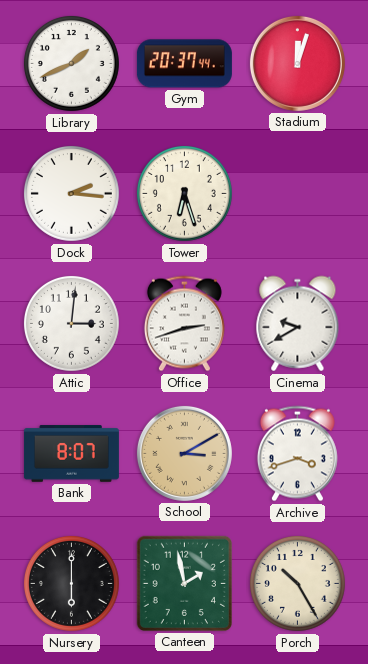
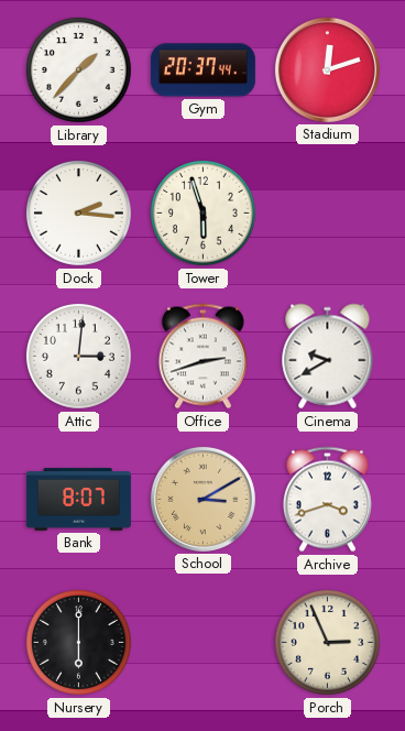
Library: 1:41 -> 1:37 (78, 69)
Stadium: 12:03 -> 12:12 (327, 69)
Tower: 6:27 -> 5:57 (202, 212)
Canteen: 1:58 -> none (184, 583)
Porch: 10:25 -> 2:56 (327, 642)
